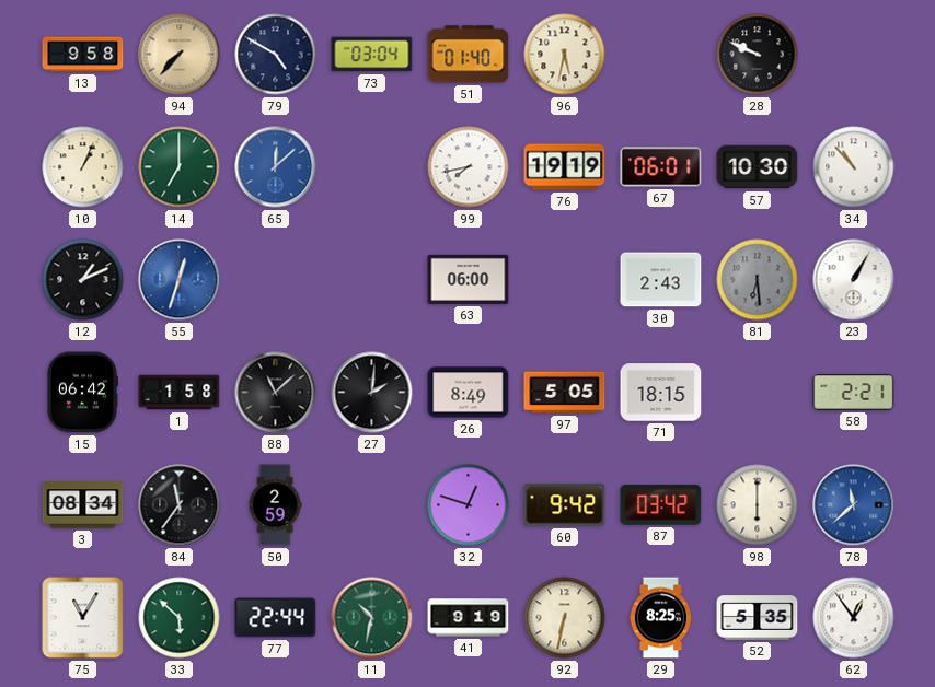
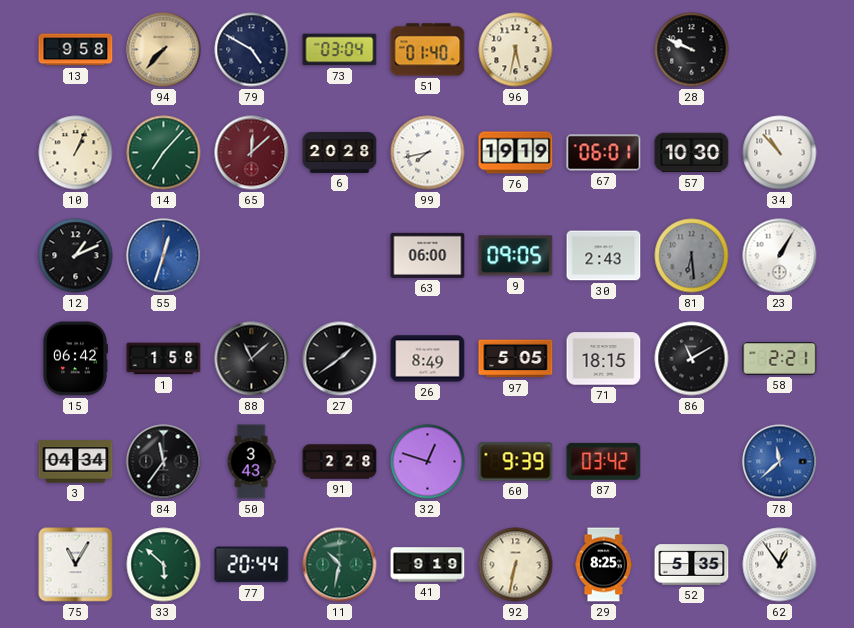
14: 7:00 -> 7:07 (164, 153)
65 dial: blue -> burgundy (252, 153)
6: none -> 20:28 (340, 152)
9: none -> 09:05 (516, 256)
27: 2:01 -> 1:39 (340, 359)
86: none -> 11:10 (692, 359)
3: 08:34 -> 04:34 (76, 462)
50: 2:59 -> 3:43 (251, 462)
91: none -> 2:28 (340, 462)
60: 9:42 -> 9:39 (516, 462)
98: 6:00 -> none (758, 505)
77: 22:44 -> 20:44 (252, 565)
